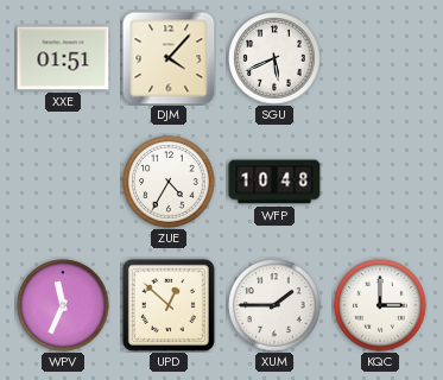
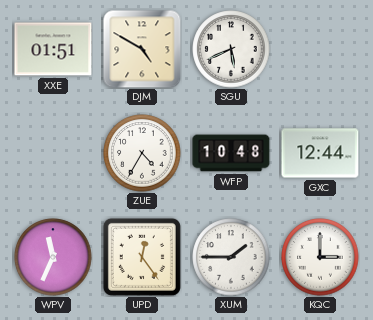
DJM: 4:07 -> 4:50 (142, 49)
GXC: none -> 12:44 (320, 153)
UPD: 12:52 -> 12:24 (142, 257)
